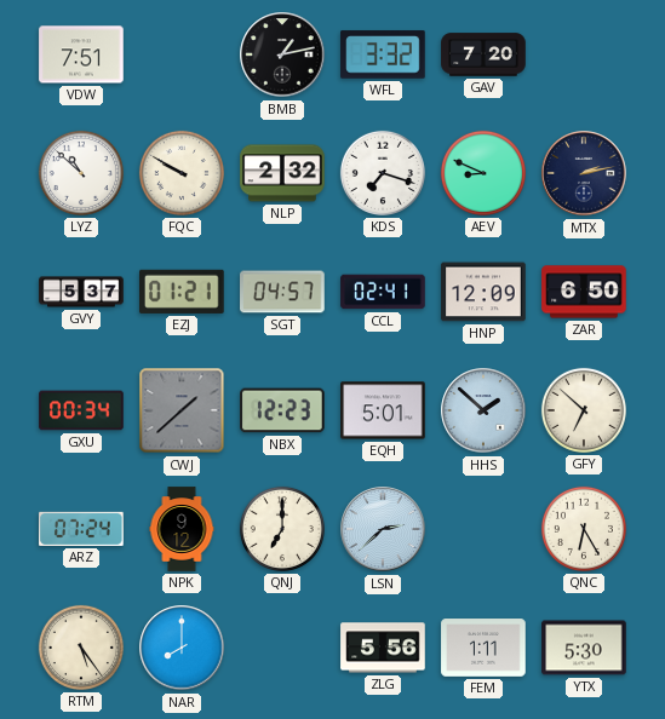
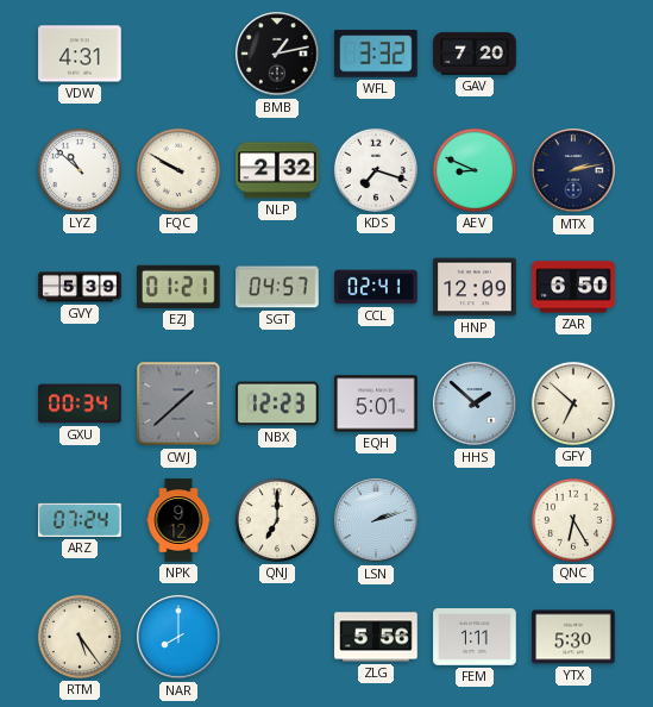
VDW: 7:51 -> 4:31 (80, 54)
GVY: 5:37 -> 5:39 (80, 287)
LSN: 2:38 -> 2:12 (376, 520)
